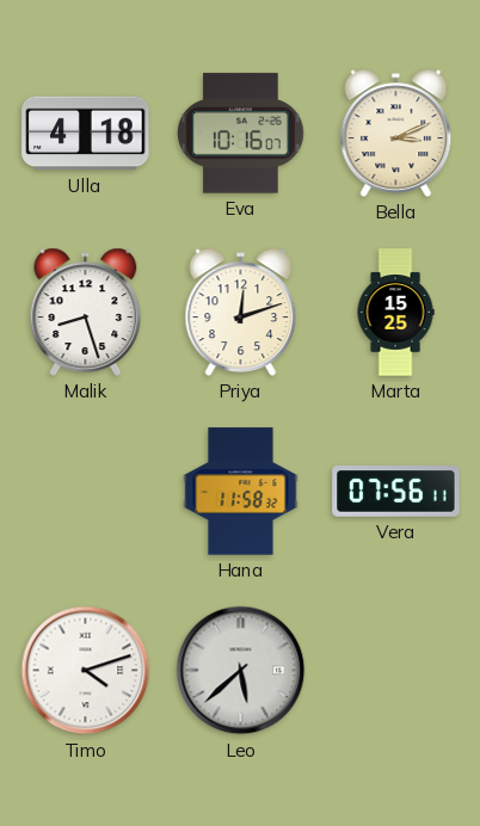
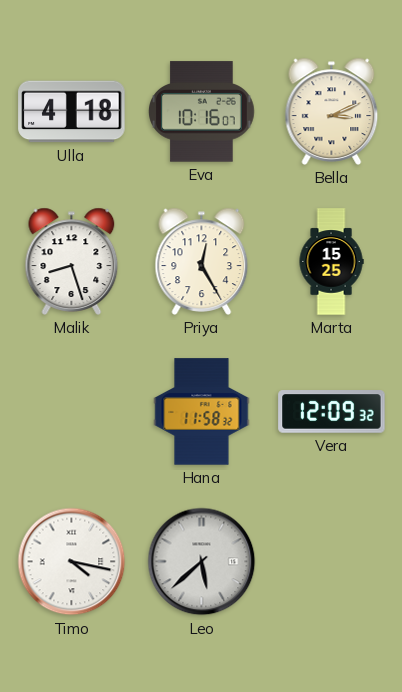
Priya: 12:12 -> 12:25 (202, 261)
Vera: 07:56 -> 12:09 (332, 412)
Timo: 4:12 -> 4:17 (72, 562)
